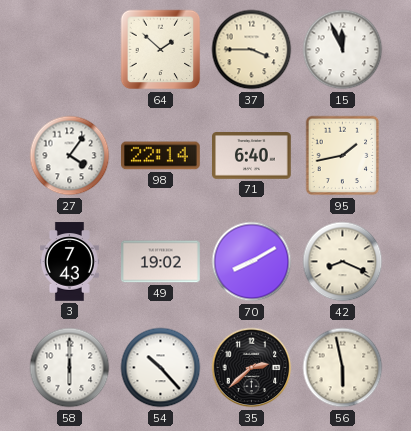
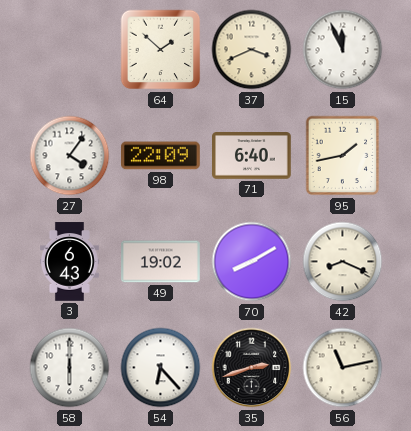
37: 3:45 -> 3:41 (252, 50)
98: 22:14 -> 22:09 (161, 156)
3: 7:43 -> 6:43 (69, 262)
54: 10:23 -> 6:23 (161, 368)
35: 2:38 -> 2:42 (252, 368)
56: 5:58 -> 11:13 (343, 368)
